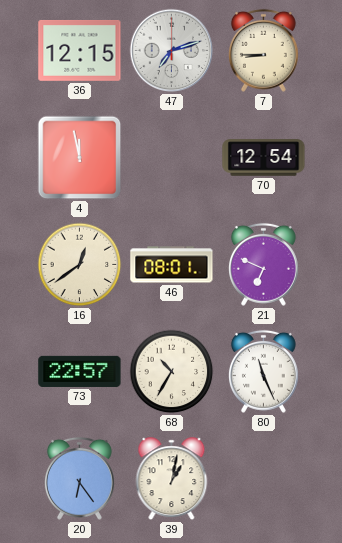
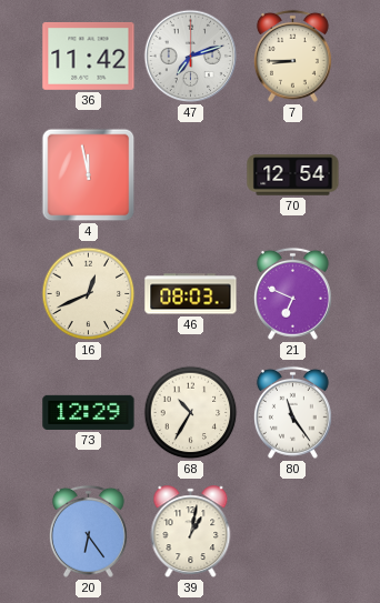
36: 12:15 -> 11:42 (89, 56)
16: 12:39 -> 12:41 (89, 294)
46: 08:01 -> 08:03 (191, 294)
73: 22:57 -> 12:29 (89, 412)
80: 11:26 -> 11:24 (292, 412)
